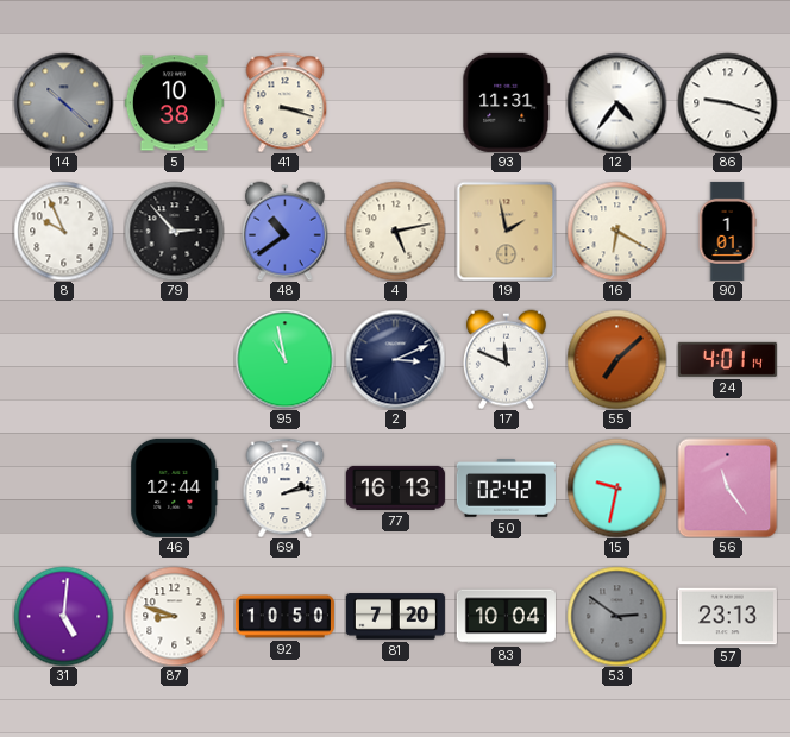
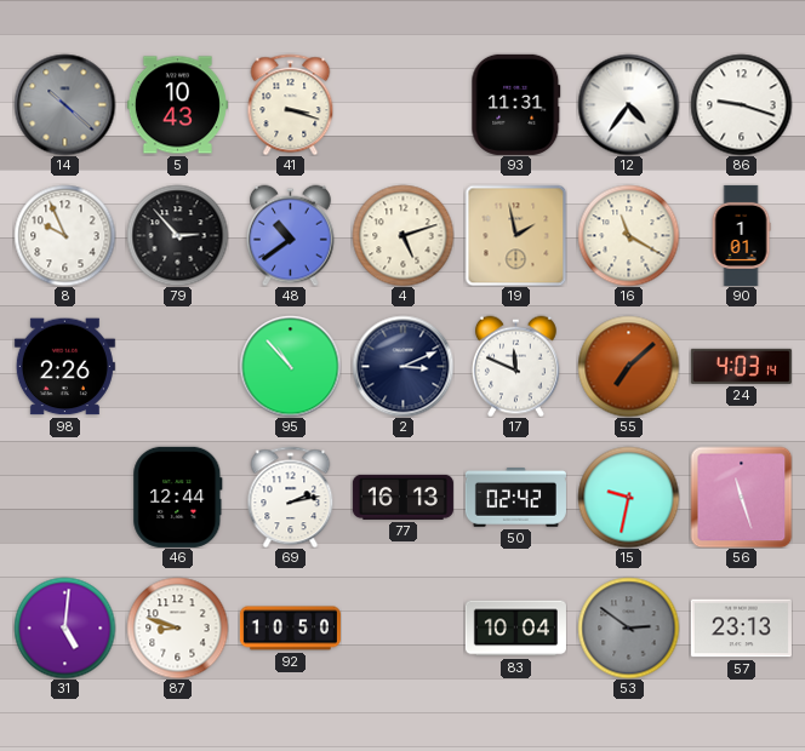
5: 10:38 -> 10:43 (177, 105)
4: 5:13 -> 5:12 (402, 235)
16: 6:20 -> 11:20 (628, 235)
98: none -> 2:26 (64, 367)
95: 10:58 -> 10:53 (290, 366)
24: 4:01 -> 4:03 (741, 366)
56: 11:24 -> 11:27 (741, 497)
81: 7:20 -> none (395, 617)
